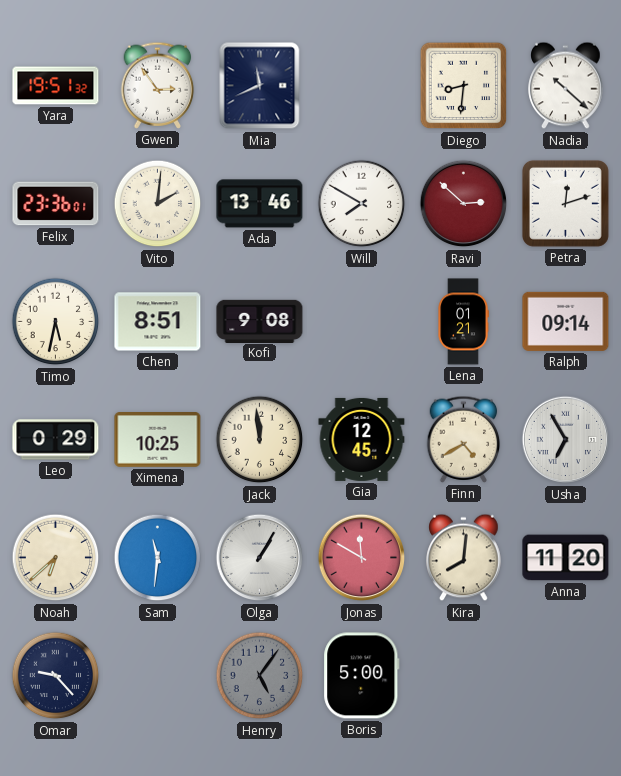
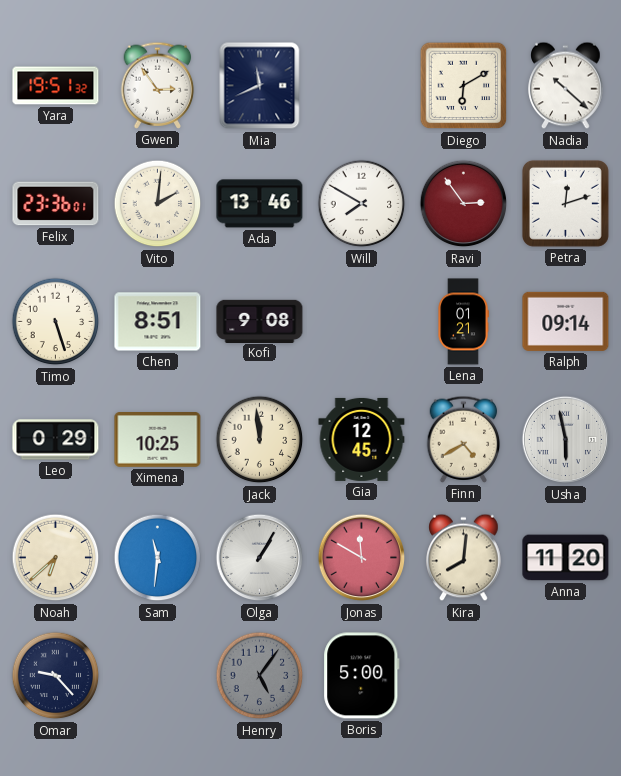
Diego: 8:31 -> 6:10 (464, 86)
Ravi: 2:52 -> 2:54 (464, 204)
Timo: 5:32 -> 5:27 (56, 322)
Usha: 6:55 -> 5:58 (566, 440)
